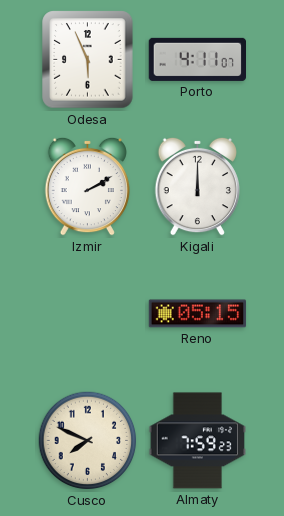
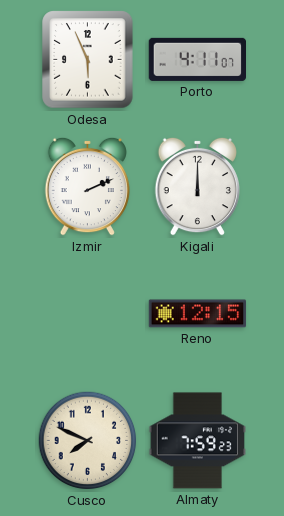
Izmir: 2:10 -> 2:11 (87, 186)
Reno: 05:15 -> 12:15 (198, 314)
